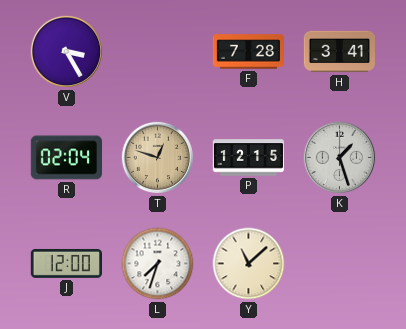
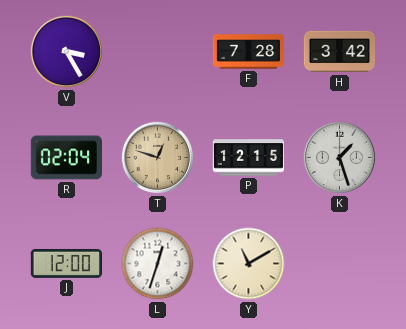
H: 3:41 -> 3:42 (339, 52)
L: 7:33 -> 12:33 (158, 264)
Y: 11:08 -> 11:10 (249, 264)
